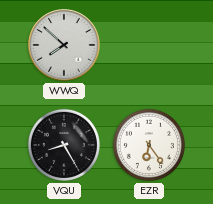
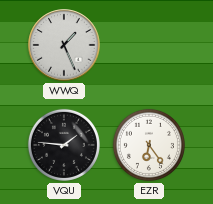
WWQ: 7:52 -> 1:26 (64, 45)
VQU: 8:25 -> 1:46 (64, 145)
